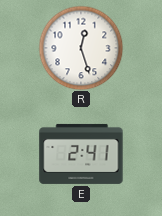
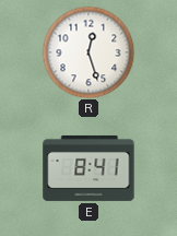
E: 2:41 -> 8:41 (88, 168)
